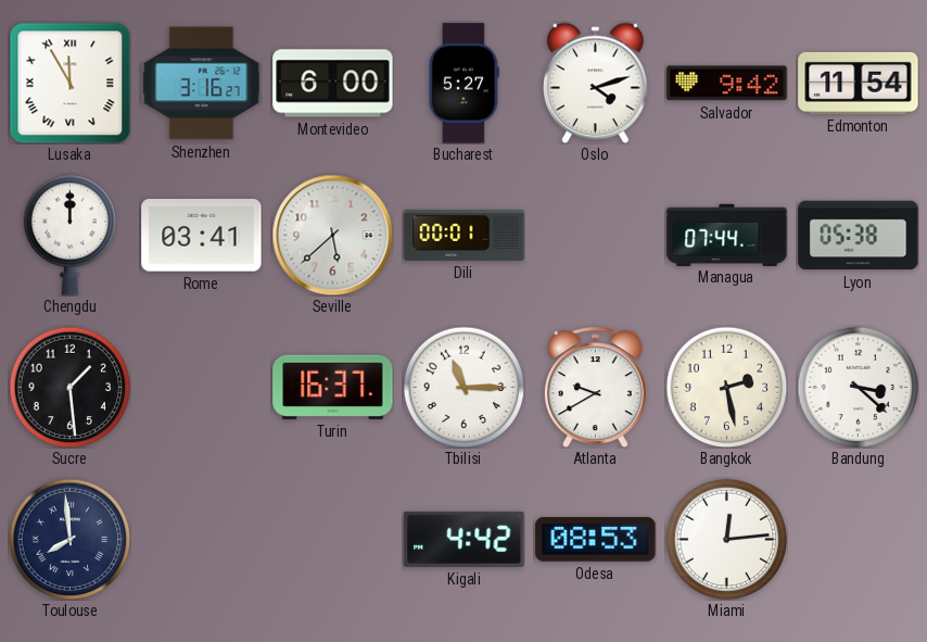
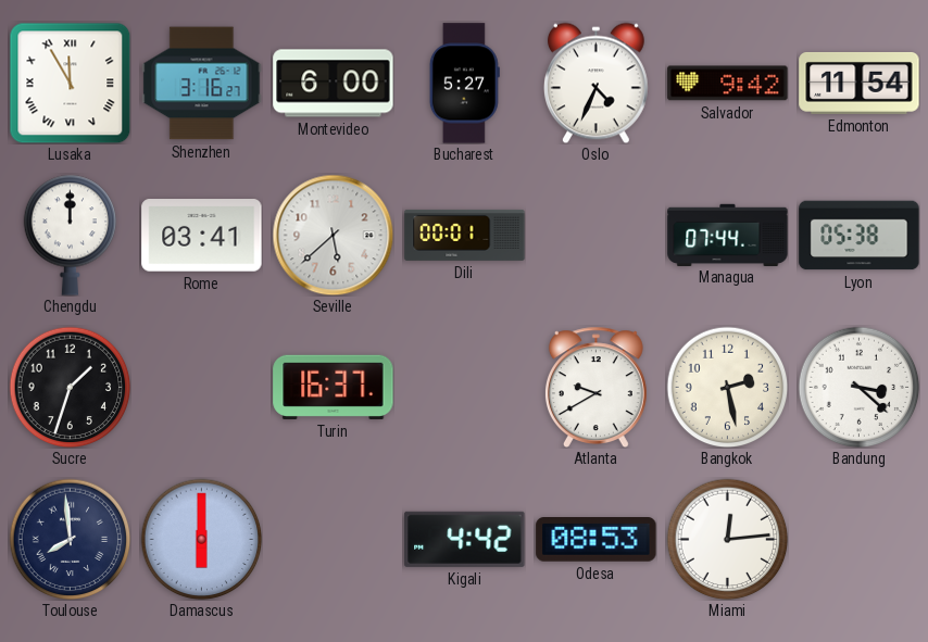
Oslo: 4:12 -> 4:34 (595, 83)
Sucre: 1:29 -> 1:33 (70, 387)
Tbilisi: 11:15 -> none (463, 387)
Damascus: none -> 6:00 (201, 539)
